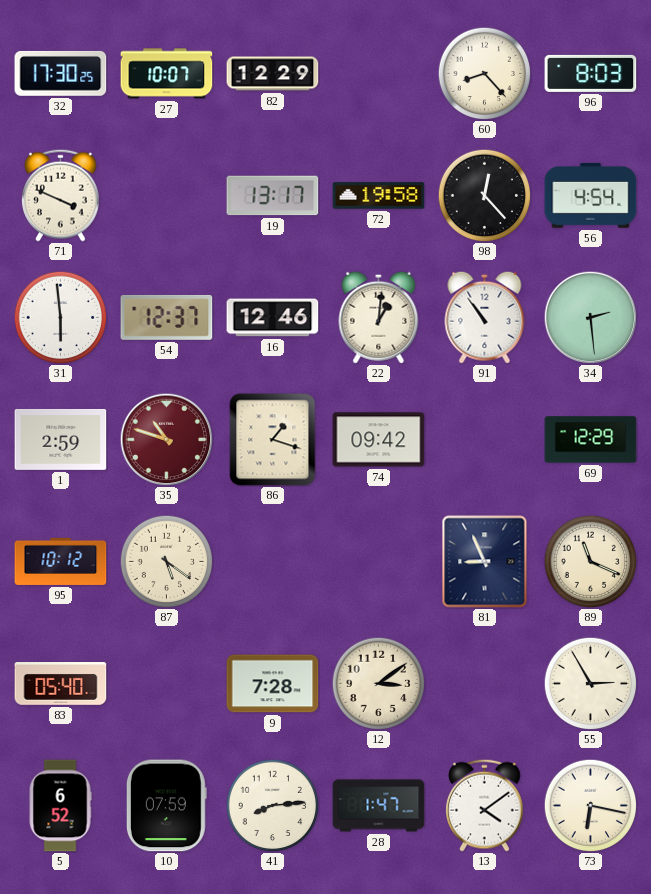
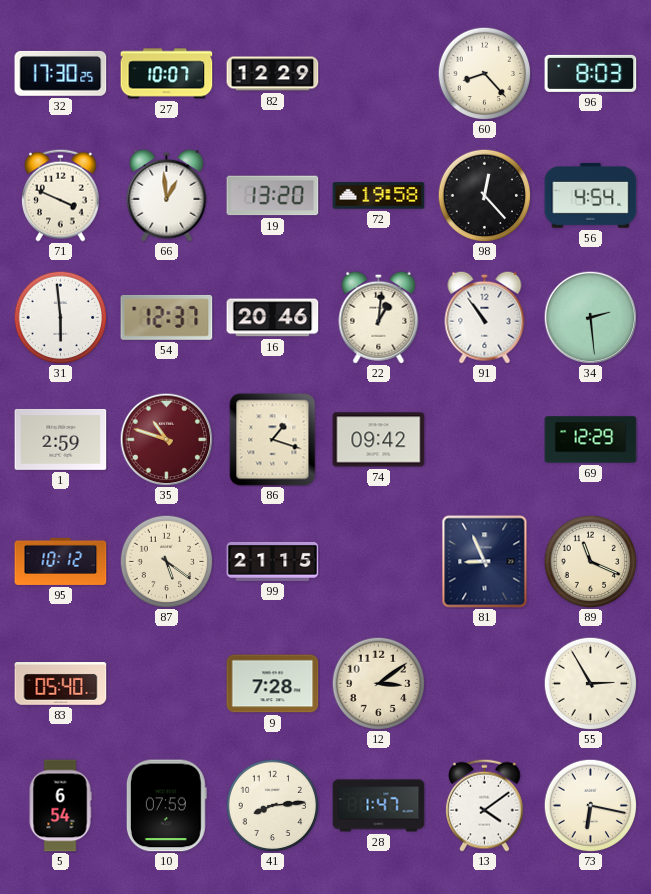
66: none -> 12:59 (167, 195)
19: 13:17 -> 13:20 (273, 196)
16: 12:46 -> 20:46 (273, 318)
99: none -> 21:15 (273, 562)
5: 6:52 -> 6:54 (60, 806)
